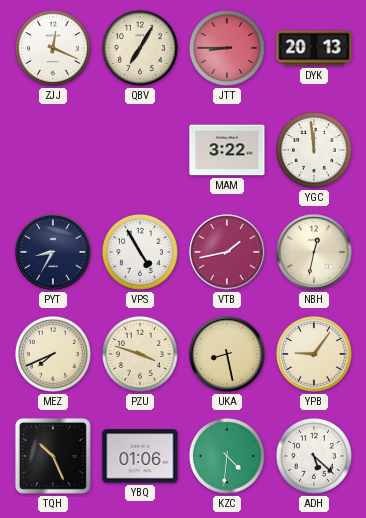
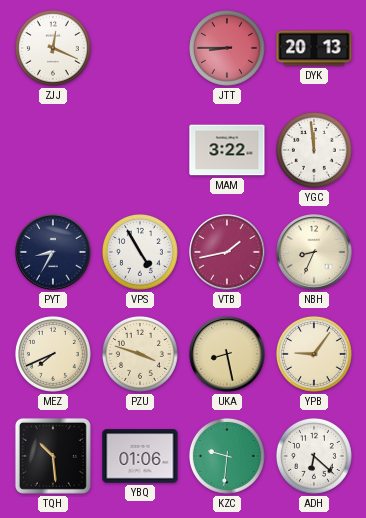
QBV: 7:05 -> none (140, 48)
NBH: 12:32 -> 8:34 (314, 252)
TQH: 10:26 -> 10:29 (53, 456)
KZC: 4:31 -> 9:31 (227, 456)
ADH: 5:22 -> 6:22 (314, 456)
